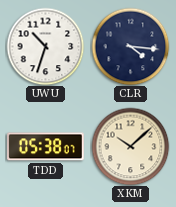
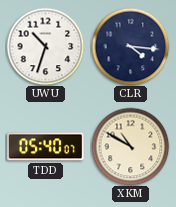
TDD: 05:38 -> 05:40 (46, 147)
XKM: 10:08 -> 10:50 (130, 146)
